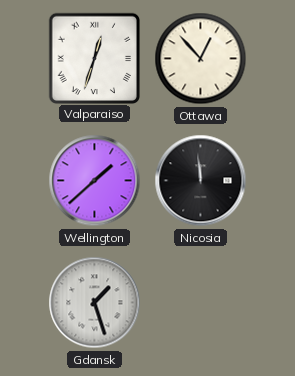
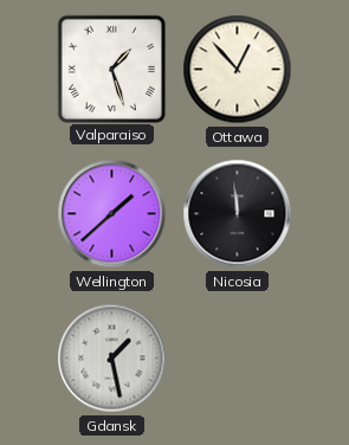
Valparaiso: 12:33 -> 1:27 (111, 69)
Gdansk: 1:27 -> 1:28 (112, 359)
